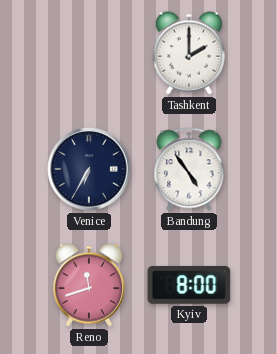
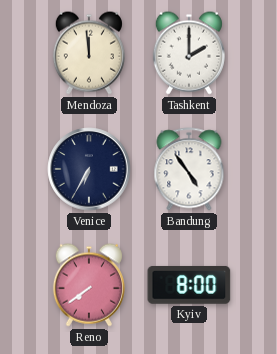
Mendoza: none -> 11:59 (89, 53)
Reno: 11:42 -> 7:39 (89, 285)
